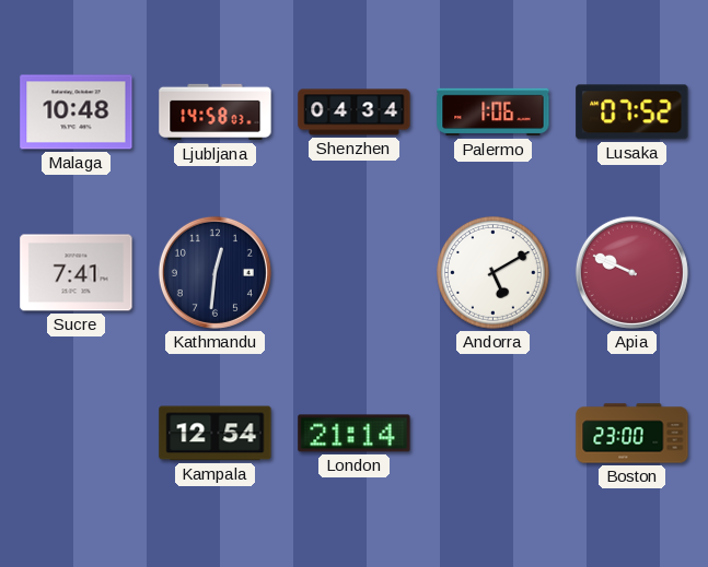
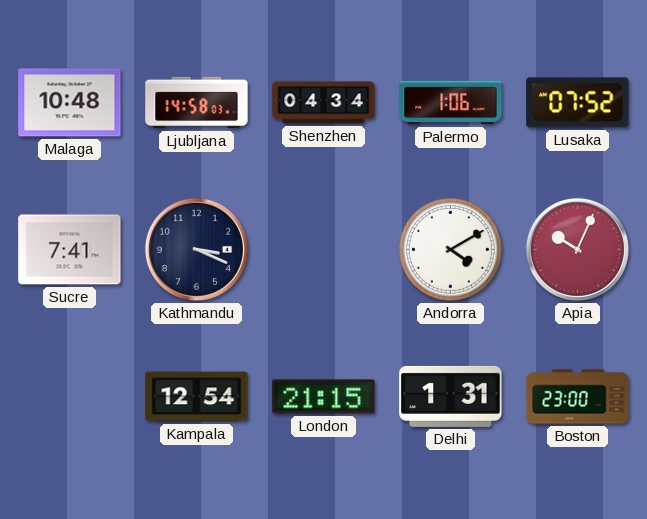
Kathmandu: 12:31 -> 3:19 (196, 249)
Andorra: 5:10 -> 4:10 (451, 250)
Apia: 9:49 -> 10:04 (577, 249)
London: 21:14 -> 21:15 (324, 397)
Delhi: none -> 1:31 (451, 396)
